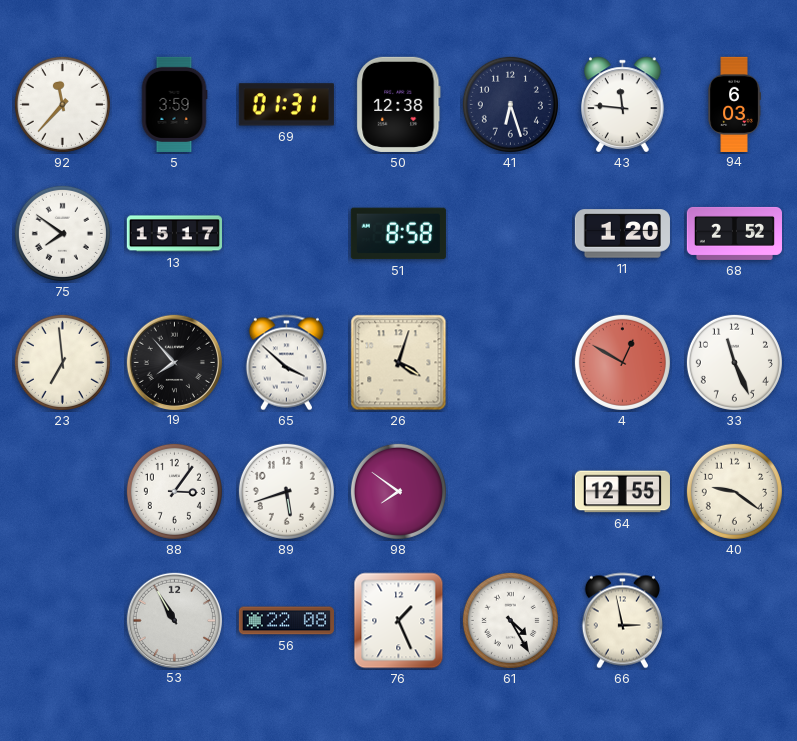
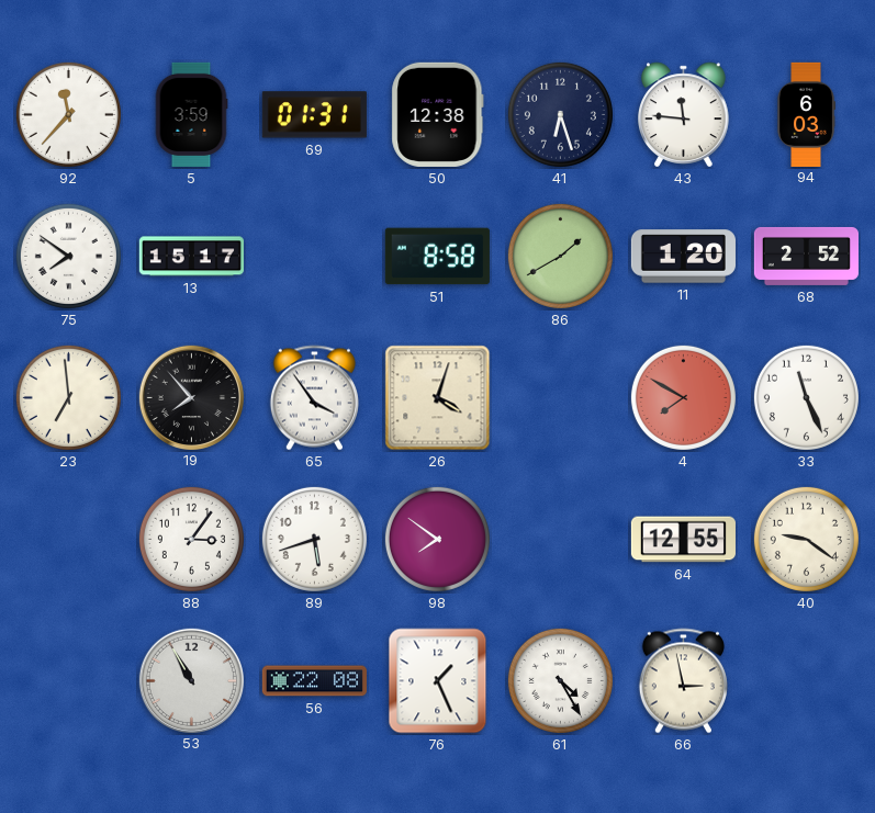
86: none -> 1:40 (560, 256)
65: 3:52 -> 3:54 (314, 398)
4: 12:50 -> 7:50 (683, 397)
